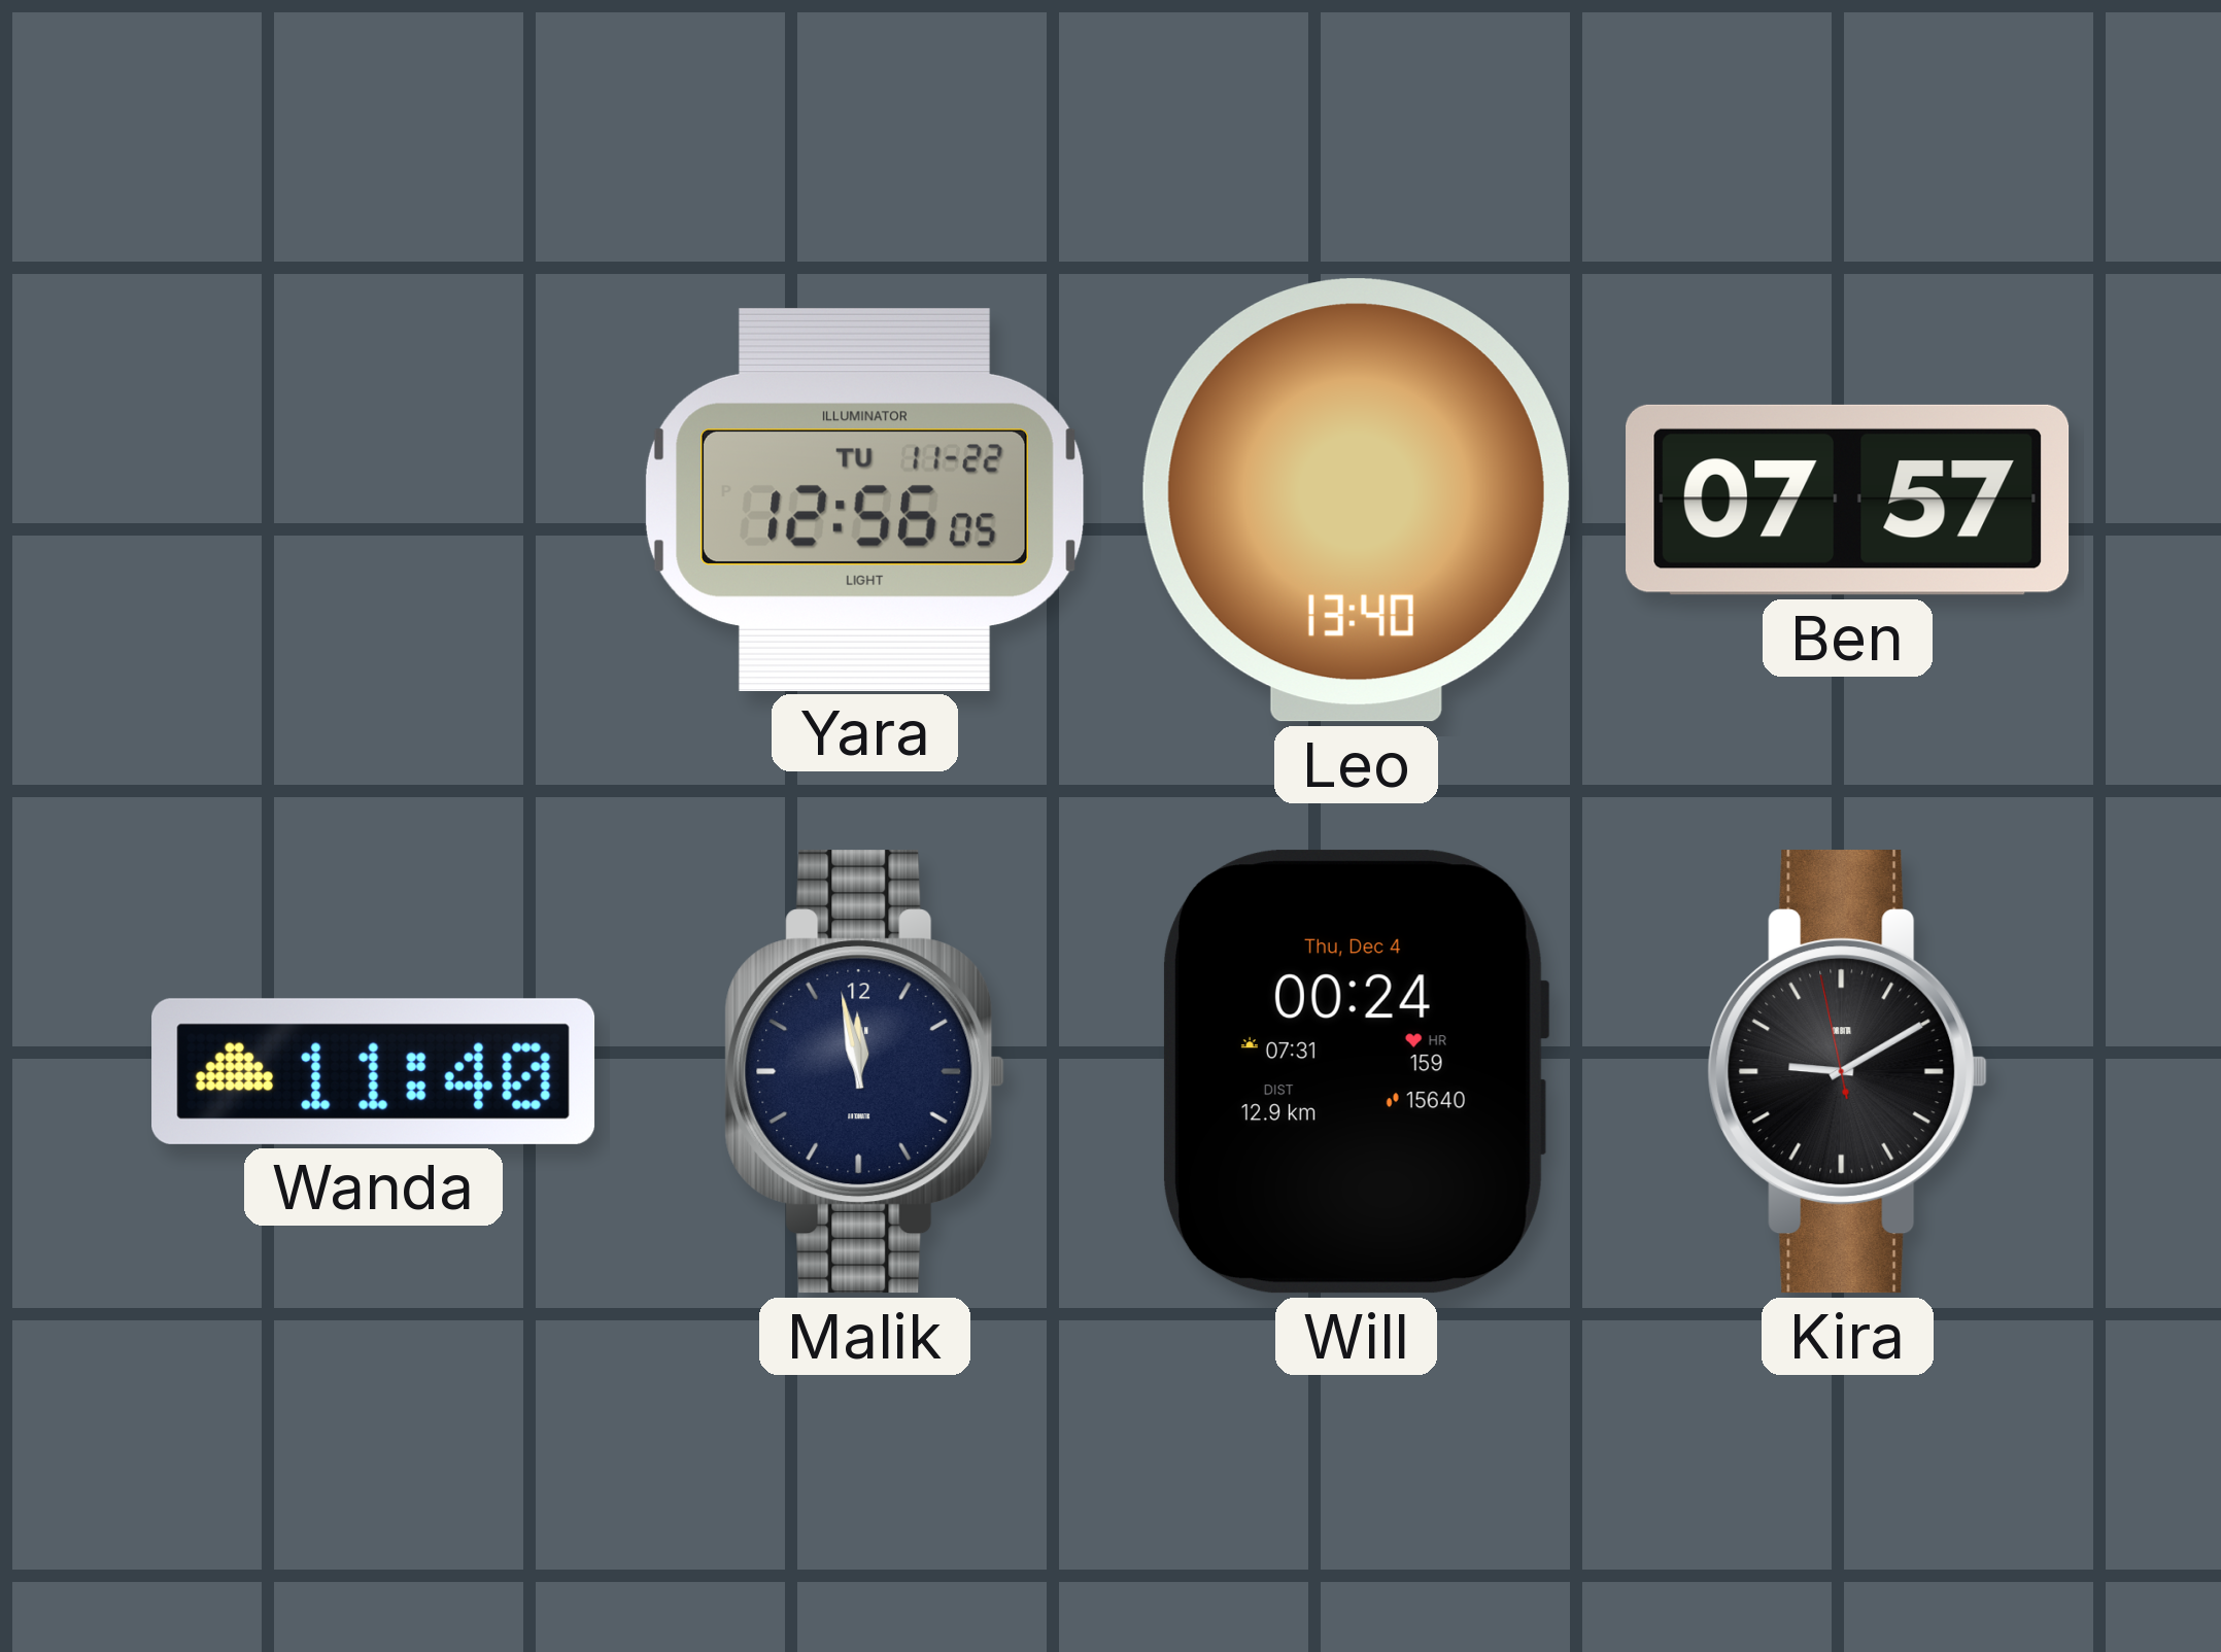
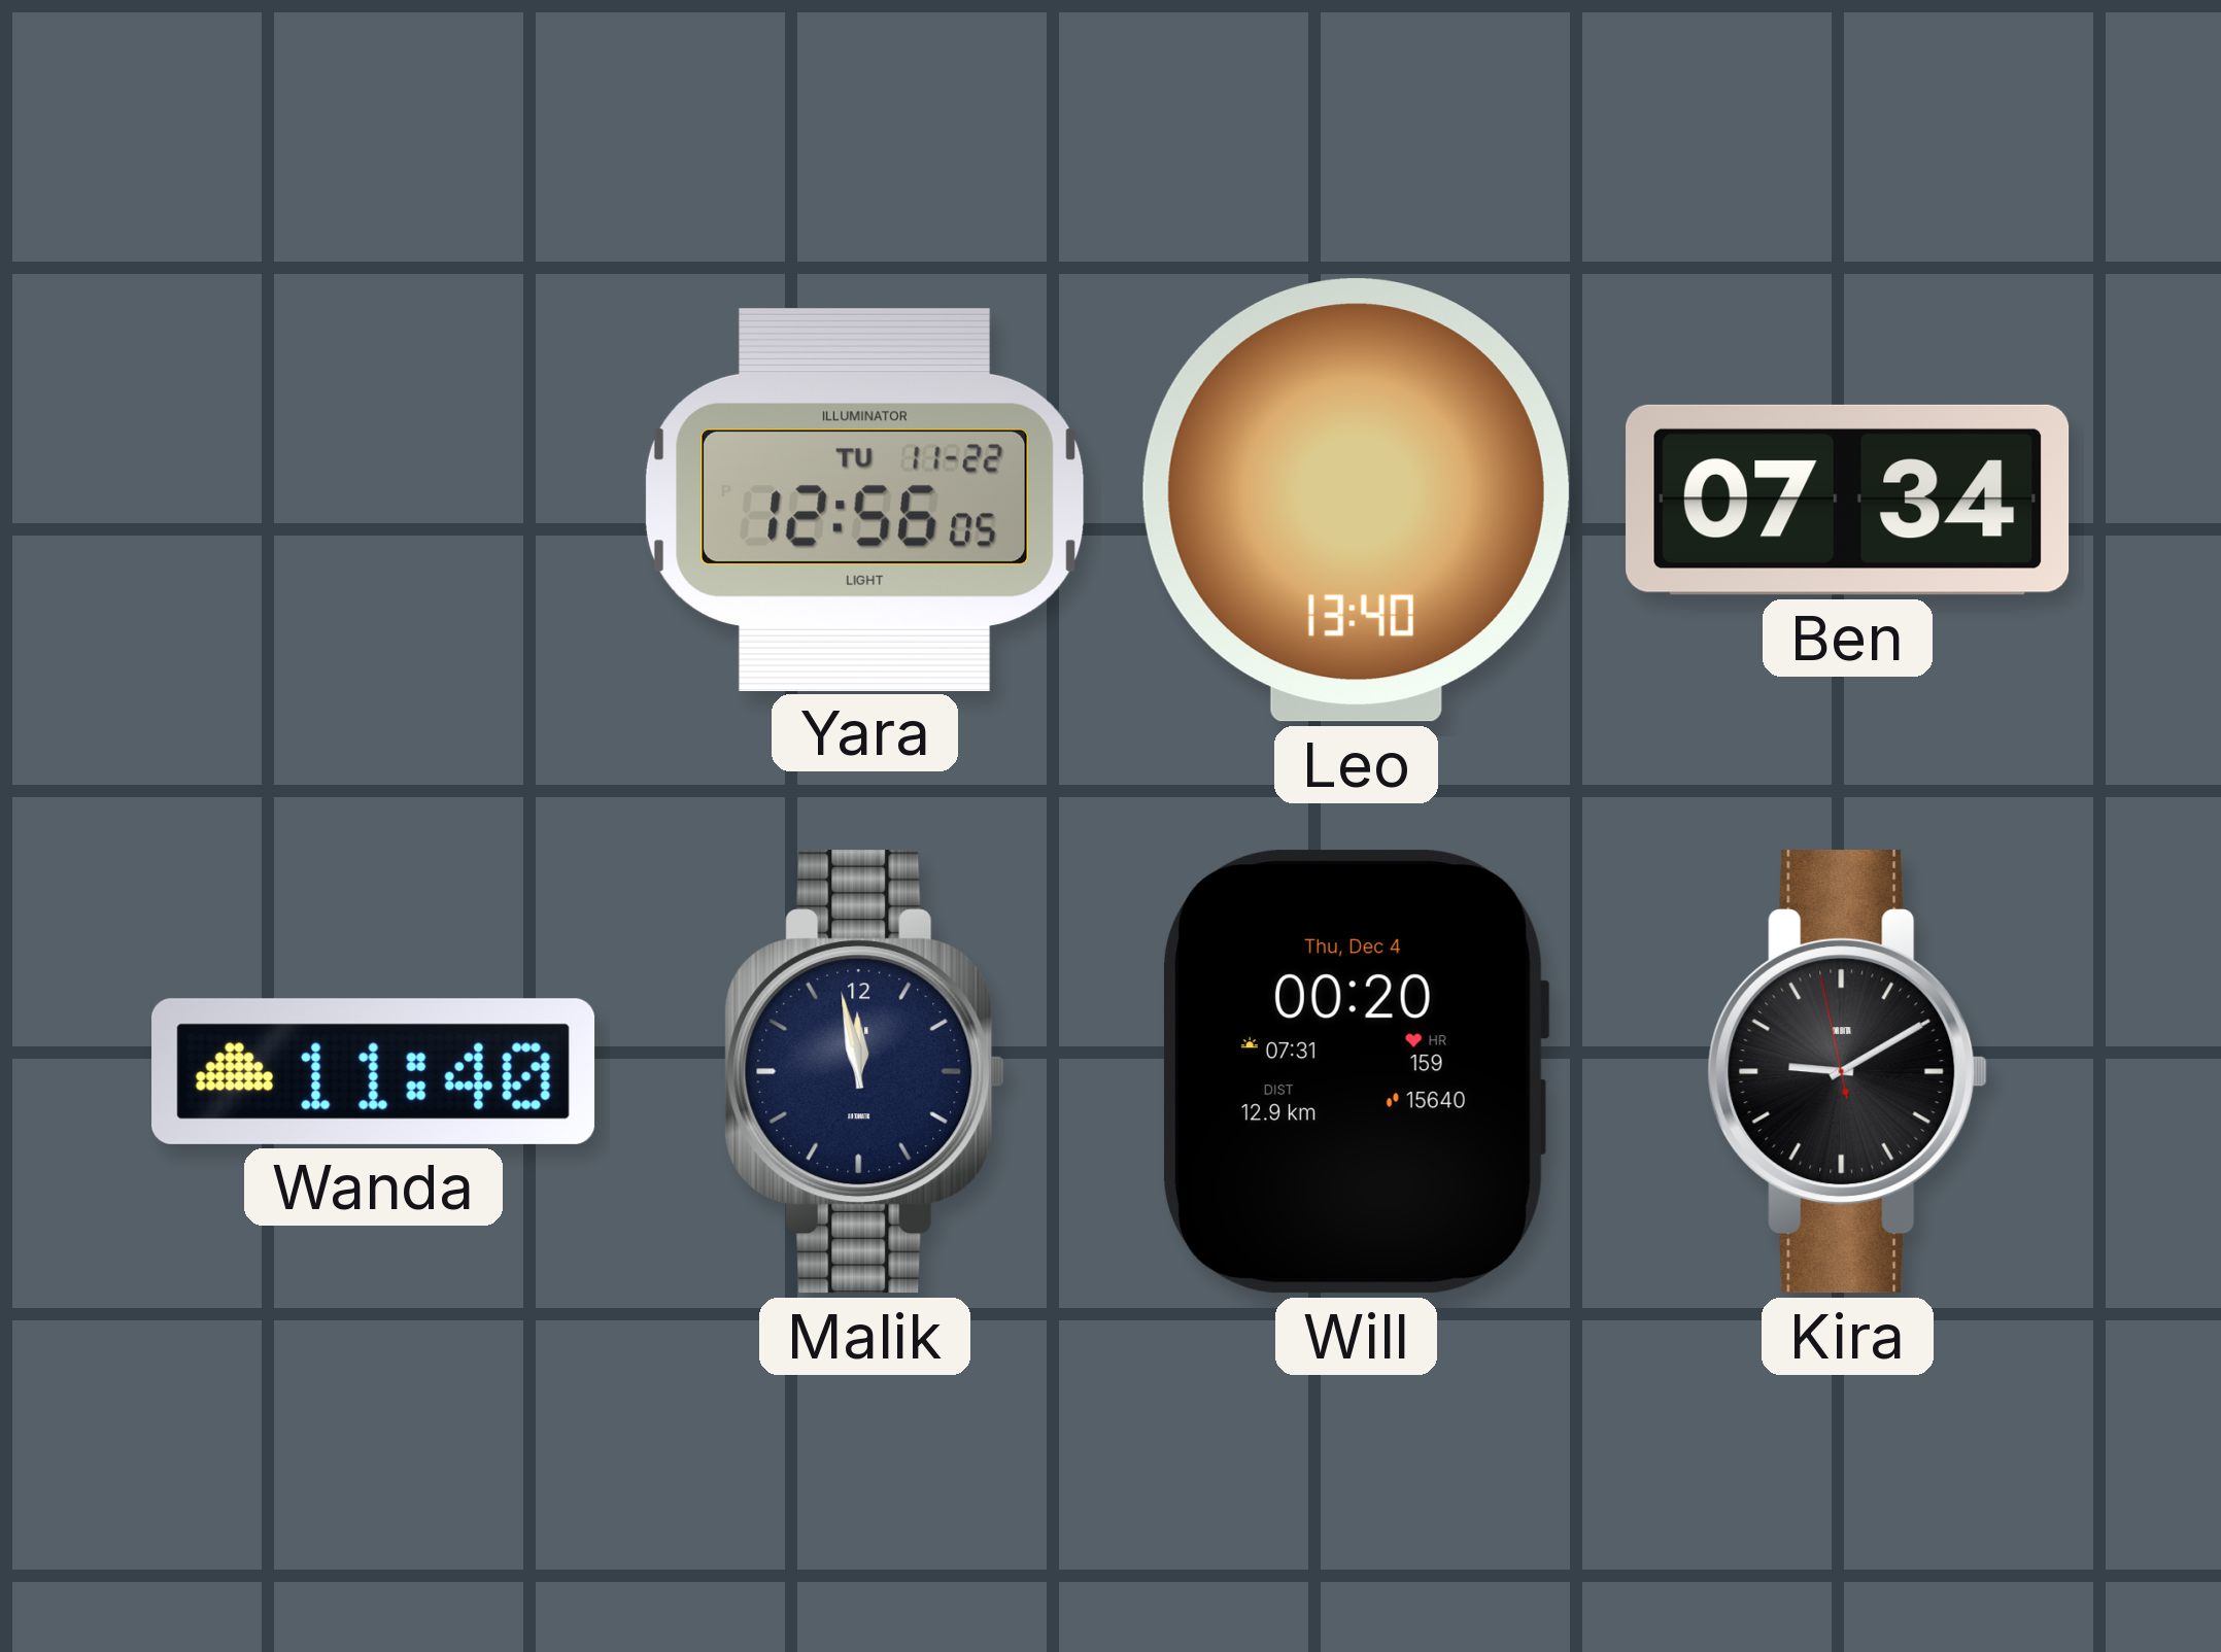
Ben: 07:57 -> 07:34 (1848, 500)
Will: 00:24 -> 00:20 (1356, 1072)
